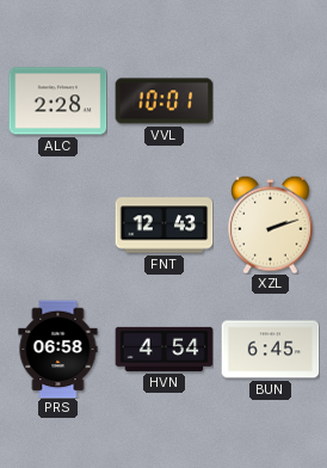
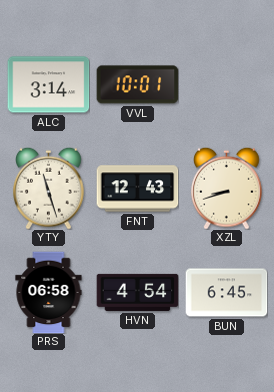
ALC: 2:28 -> 3:14 (48, 85)
YTY: none -> 11:27 (49, 188)
XZL: 2:12 -> 8:42 (227, 188)
